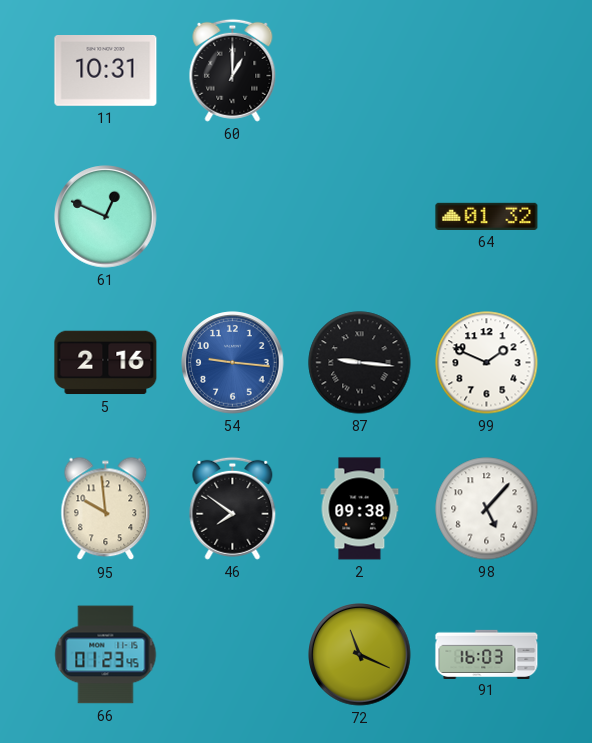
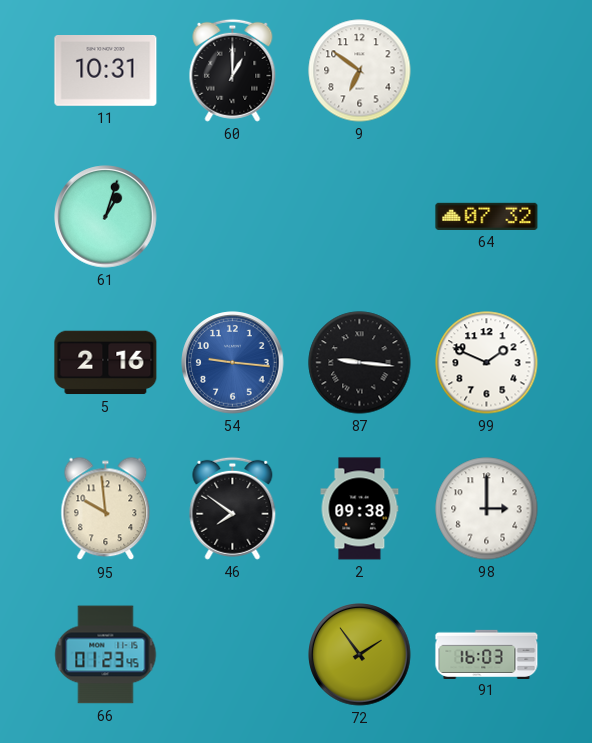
9: none -> 6:51 (360, 71)
61: 12:49 -> 1:03 (106, 217)
64: 01:32 -> 07:32 (487, 216)
98: 5:07 -> 3:00 (487, 509)
72: 11:19 -> 1:54 (360, 655)
